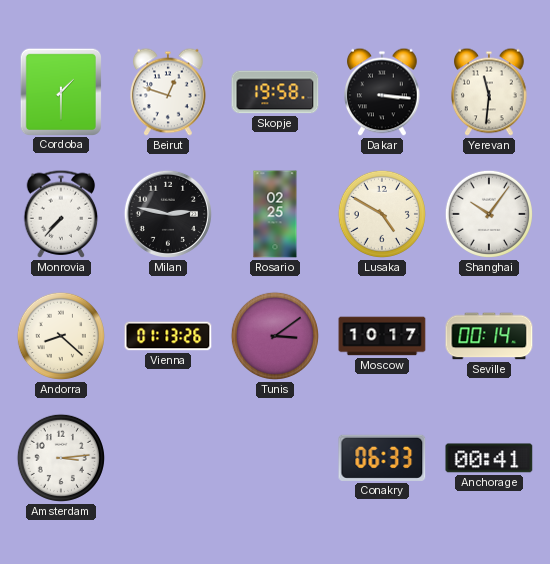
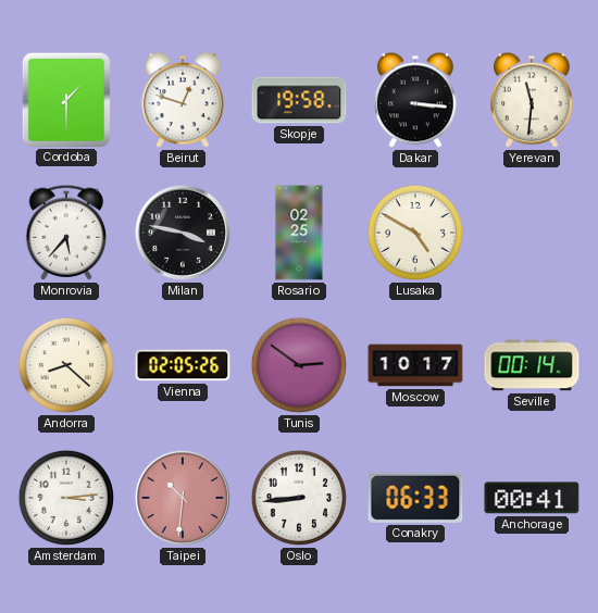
Monrovia: 7:37 -> 5:37 (66, 233)
Milan: 2:47 -> 3:47 (183, 233)
Shanghai: 10:06 -> none (489, 214)
Vienna: 01:13 -> 02:05 (183, 365)
Tunis: 3:09 -> 2:51 (299, 365)
Taipei: none -> 10:31 (183, 498)
Oslo: none -> 8:44 (299, 498)
